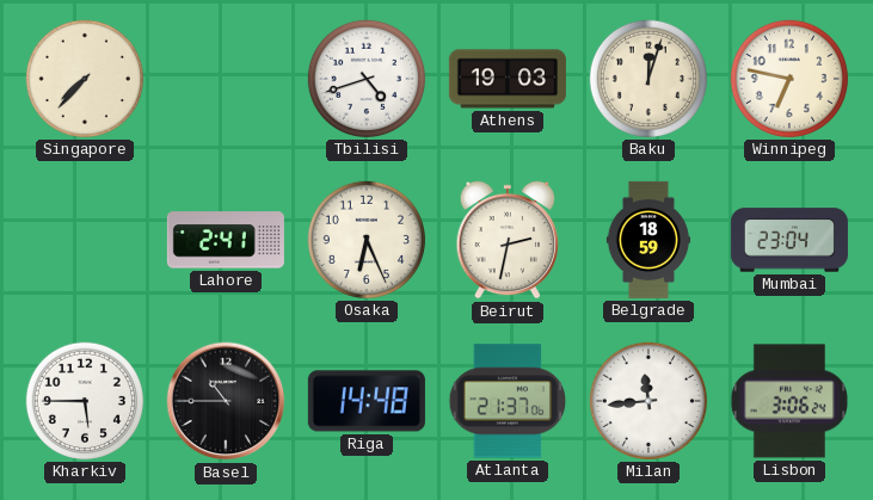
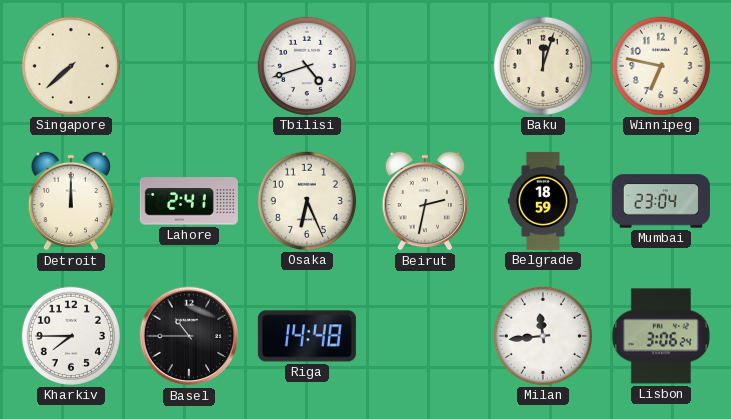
Singapore: 7:37 -> 7:38 (71, 66)
Athens: 19:03 -> none (508, 79)
Detroit: none -> 12:00 (70, 201)
Kharkiv: 5:45 -> 7:45 (71, 336)
Atlanta: 21:37 -> none (508, 401)
